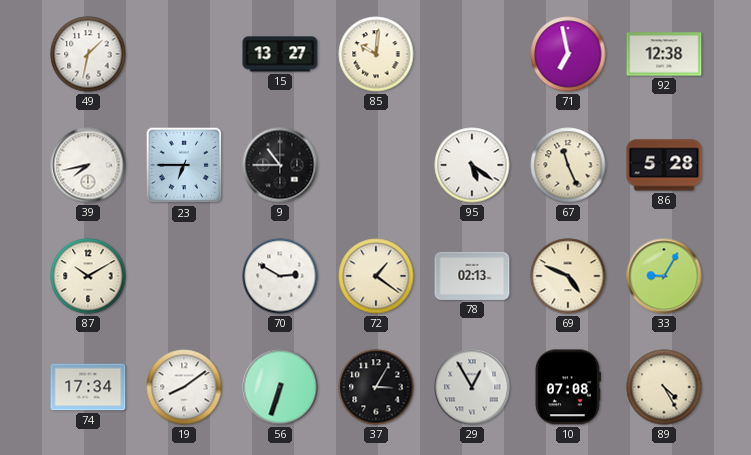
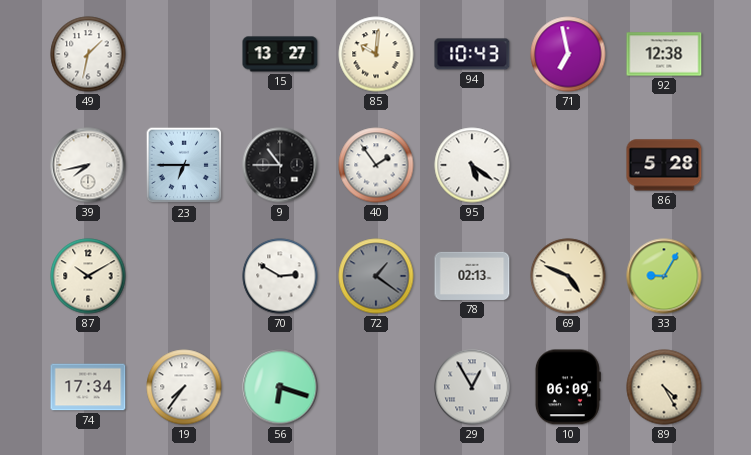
94: none -> 10:43 (472, 54)
40: none -> 1:54 (376, 165)
67: 11:26 -> none (568, 165)
72 dial: cream -> grey (376, 276)
19: 8:09 -> 7:36 (184, 387)
56: 6:33 -> 6:18 (280, 387)
37: 3:05 -> none (376, 387)
10: 07:08 -> 06:09 (568, 387)
